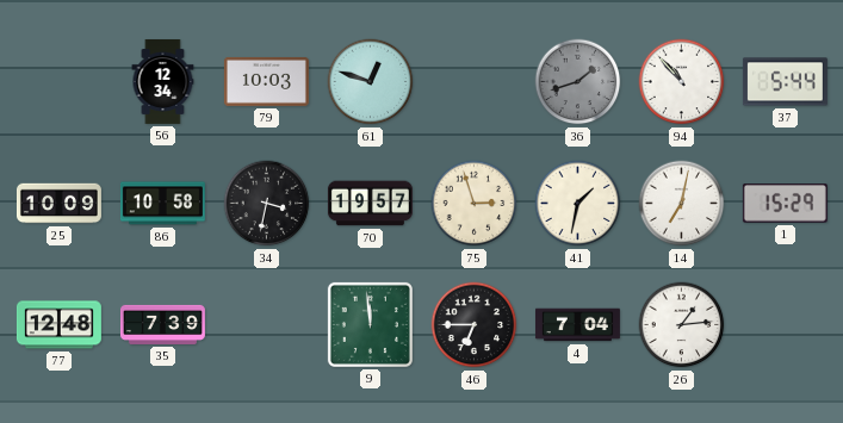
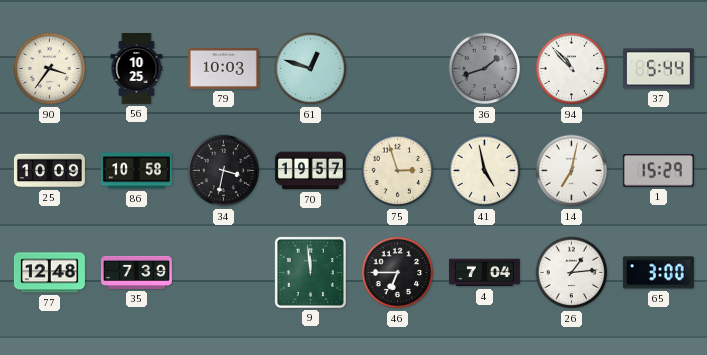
90: none -> 3:36 (50, 69)
56: 12:34 -> 10:25 (137, 68)
41: 1:32 -> 4:58 (485, 171)
65: none -> 3:00 (658, 273)
